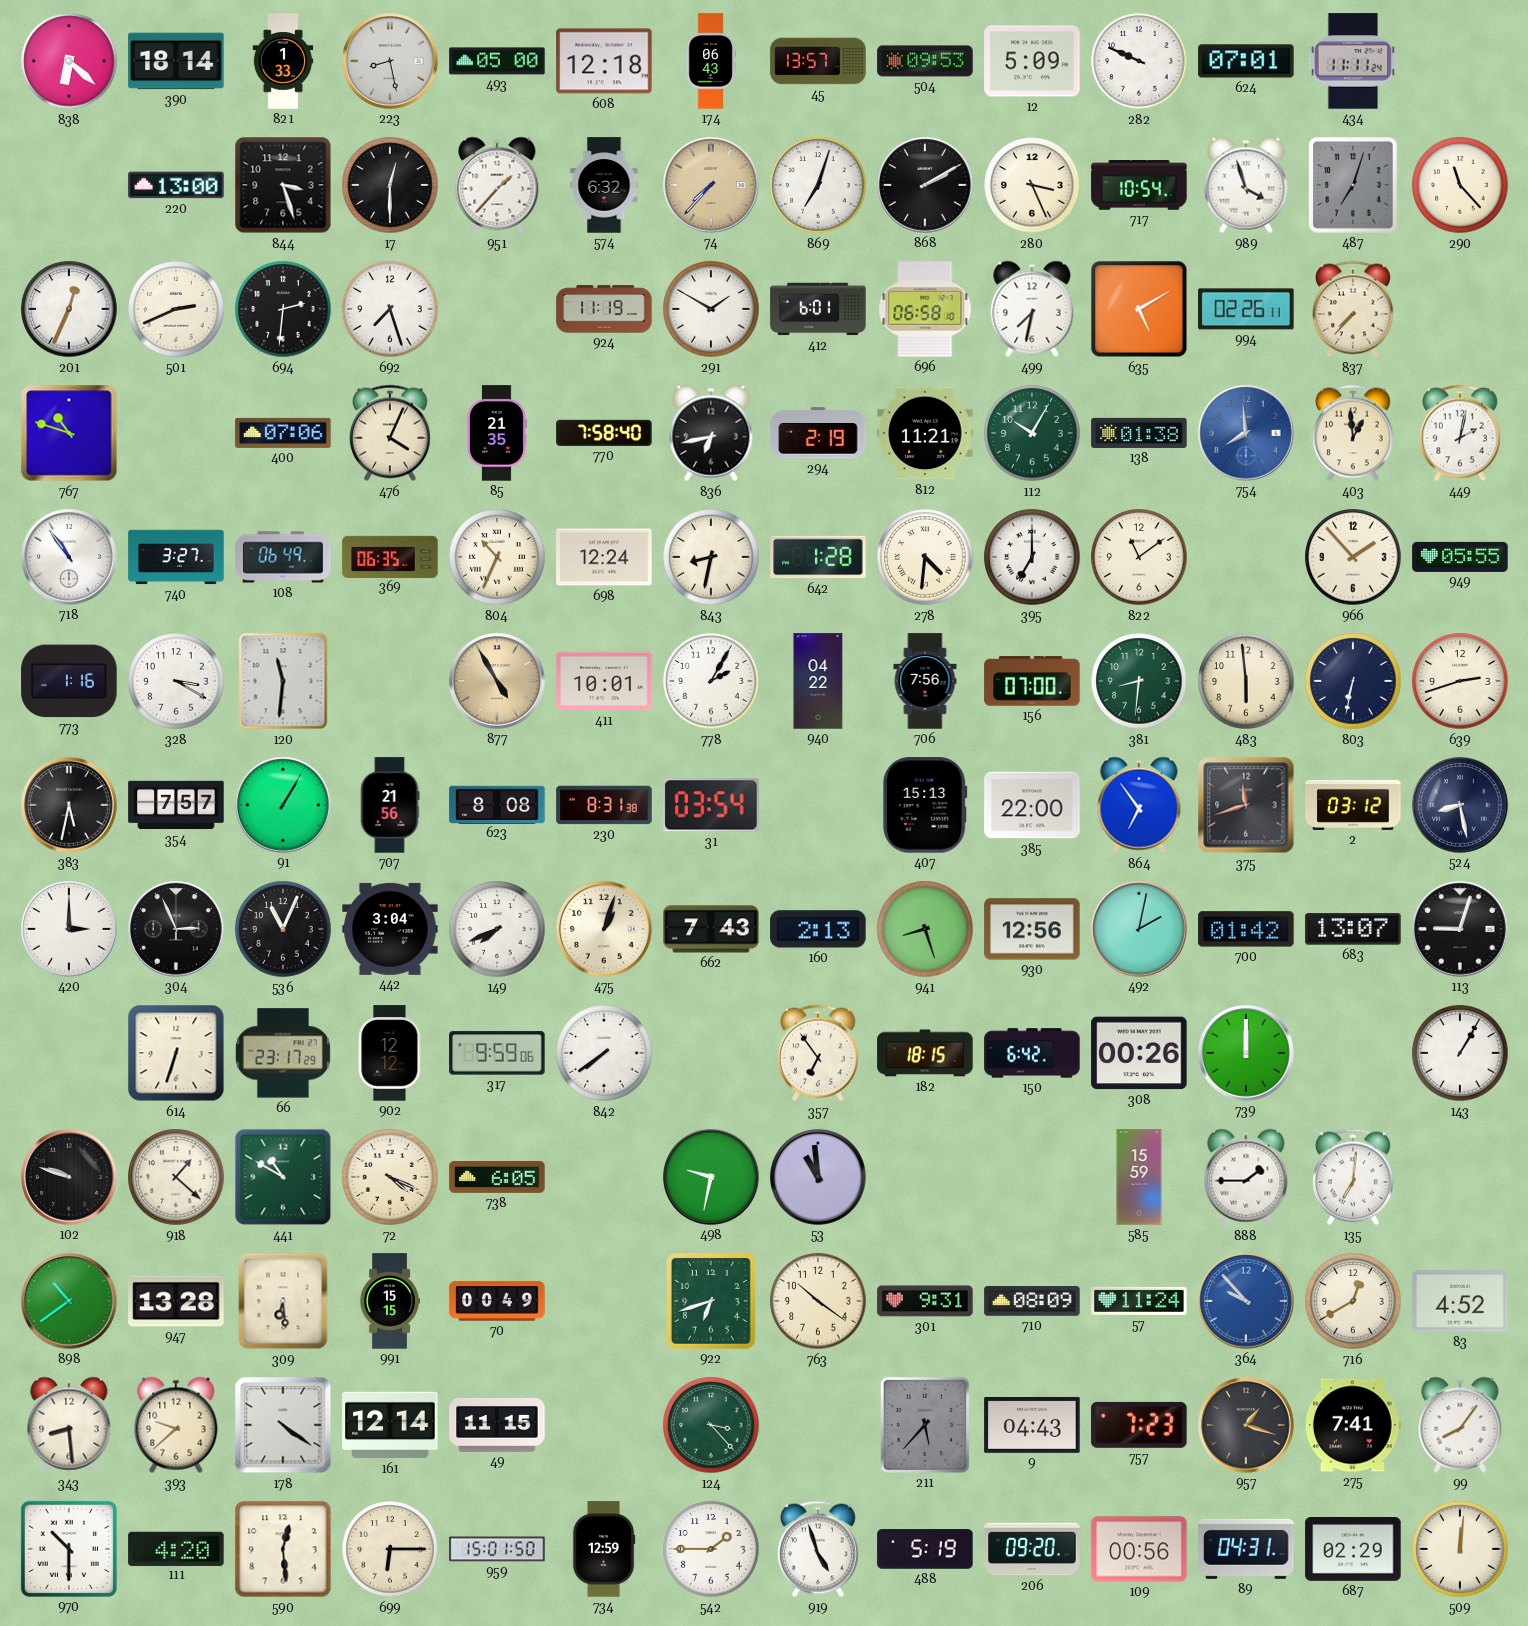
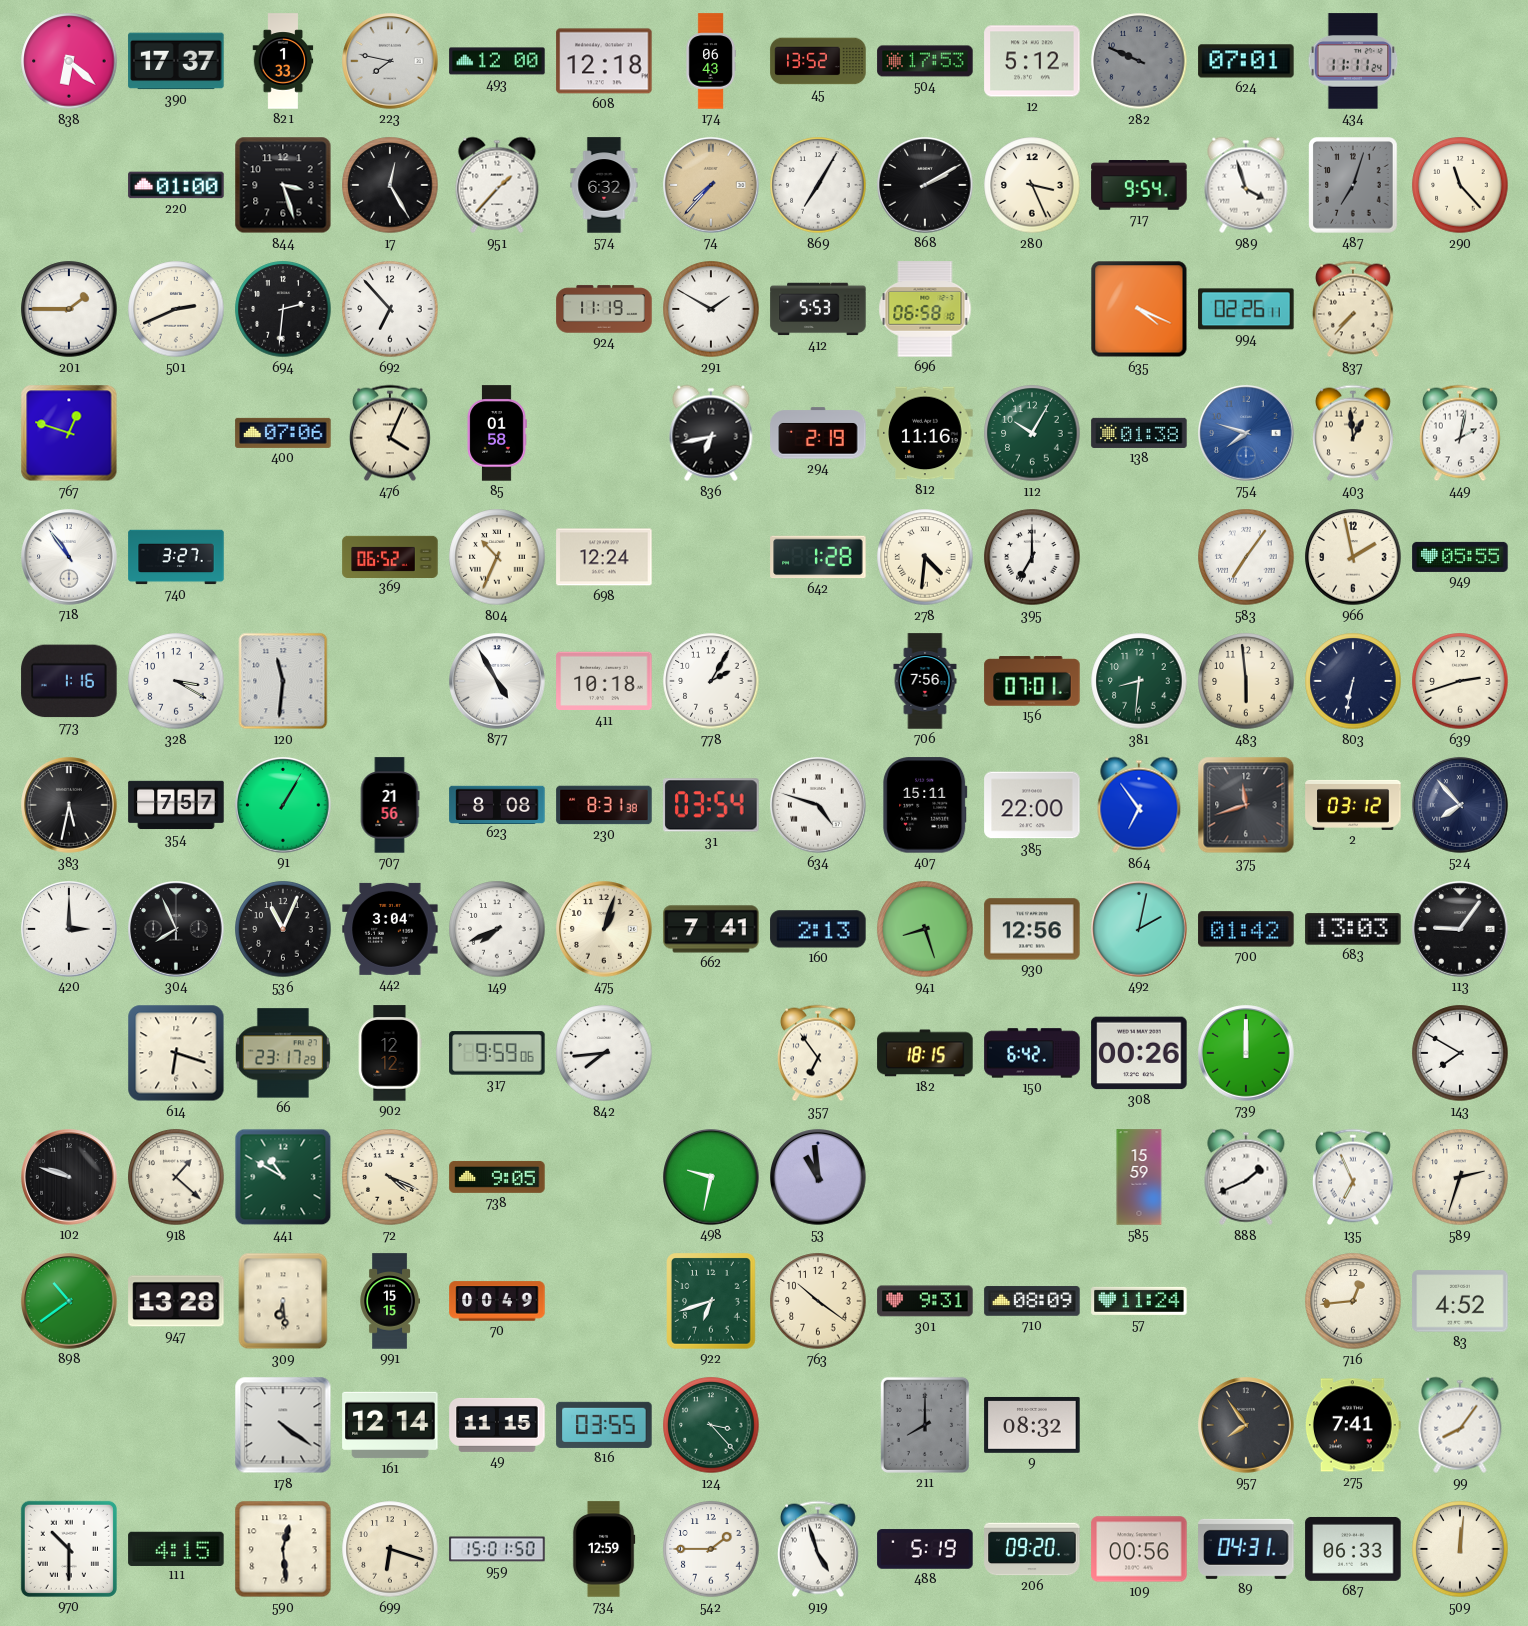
390: 18:14 -> 17:37 (176, 61)
223: 8:28 -> 7:47 (390, 61)
493: 05:00 -> 12:00 (497, 61)
45: 13:57 -> 13:52 (818, 61)
504: 09:53 -> 17:53 (925, 61)
12: 5:09 -> 5:12 (1032, 61)
282 dial: white -> grey (1139, 61)
220: 13:00 -> 01:00 (176, 185)
17: 12:30 -> 12:25 (390, 185)
869: 7:03 -> 7:05 (818, 185)
717: 10:54 -> 9:54 (1139, 185)
201: 12:34 -> 1:45 (69, 309)
692: 7:27 -> 6:53 (390, 309)
412: 6:01 -> 5:53 (818, 309)
499: 7:32 -> none (1032, 309)
635: 5:10 -> 4:19 (1139, 309)
767: 10:48 -> 12:48 (69, 433)
85: 21:35 -> 01:58 (497, 433)
770: 7:58 -> none (604, 433)
812: 11:21 -> 11:16 (925, 433)
754: 7:59 -> 7:48 (1246, 433)
108: 06:49 -> none (283, 557)
369: 06:35 -> 06:52 (390, 556)
843: 8:32 -> none (711, 557)
822: 11:09 -> none (1139, 557)
583: none -> 7:06 (1246, 557)
966: 1:53 -> 1:58 (1353, 557)
877 dial: champagne -> white (497, 681)
411: 10:01 -> 10:18 (604, 681)
940: 04:22 -> none (818, 681)
156: 07:00 -> 07:01 (1032, 681)
634: none -> 4:48 (818, 805)
407: 15:13 -> 15:11 (925, 805)
524: 8:28 -> 7:53 (1460, 805)
304: 2:56 -> 7:56 (176, 929)
662: 7:43 -> 7:41 (711, 929)
683: 13:07 -> 13:03 (1353, 929)
113: 9:03 -> 9:06 (1460, 929)
614: 6:33 -> 6:18 (176, 1053)
842: 7:39 -> 7:44 (604, 1053)
143: 1:05 -> 7:50 (1460, 1053)
738: 6:05 -> 9:05 (497, 1177)
888: 1:45 -> 1:41 (1246, 1177)
135: 7:01 -> 6:56 (1353, 1177)
589: none -> 2:33 (1460, 1177)
364: 9:53 -> none (1246, 1301)
716: 12:40 -> 12:44 (1353, 1301)
343: 8:29 -> none (69, 1425)
393: 9:38 -> none (176, 1425)
816: none -> 03:55 (604, 1425)
211: 5:37 -> 8:00 (925, 1425)
9: 04:43 -> 08:32 (1032, 1425)
757: 7:23 -> none (1139, 1425)
957: 1:18 -> 7:54 (1246, 1425)
111: 4:20 -> 4:15 (176, 1548)
699: 6:15 -> 6:18 (390, 1549)
687: 02:29 -> 06:33 (1353, 1549)
